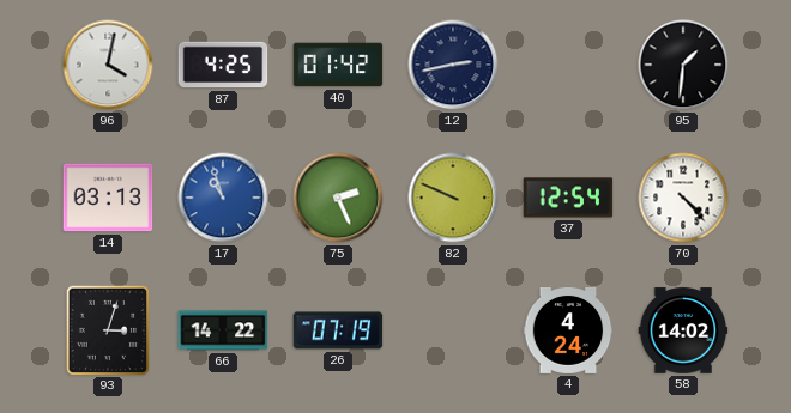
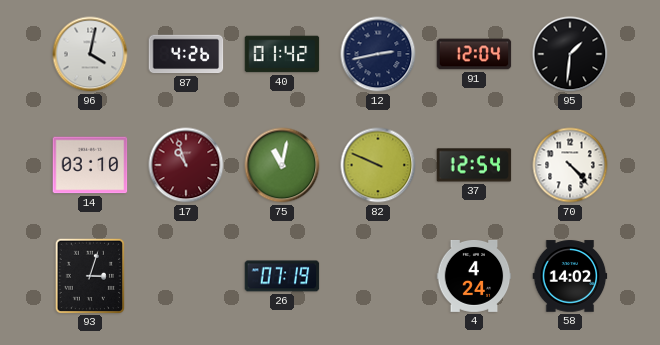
87: 4:25 -> 4:26 (186, 54)
91: none -> 12:04 (474, 54)
14: 03:13 -> 03:10 (90, 165)
17 dial: blue -> burgundy (186, 165)
75: 2:26 -> 11:02 (282, 165)
66: 14:22 -> none (223, 330)
